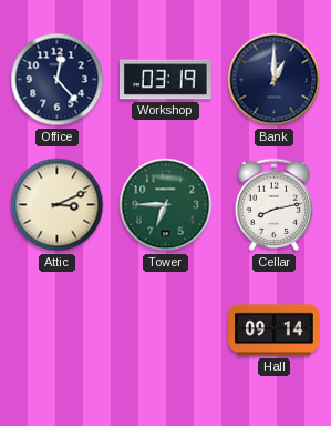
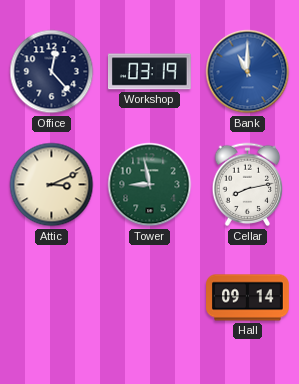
Bank: 1:00 -> 11:00 (248, 72)
Bank dial: navy -> blue (248, 72)
Tower: 6:45 -> 8:58 (150, 185)
